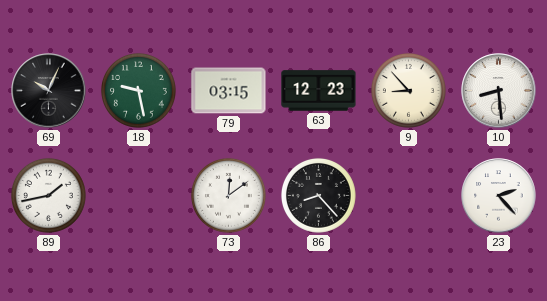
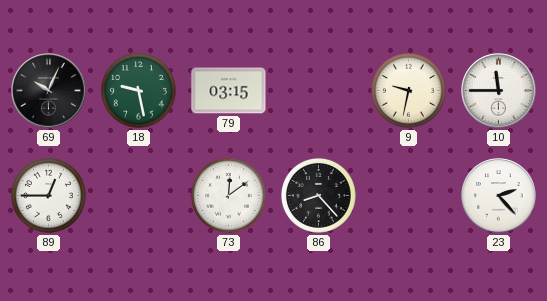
63: 12:23 -> none (319, 91)
9: 8:53 -> 9:32 (408, 90)
10: 8:29 -> 11:45 (499, 91)
89: 1:43 -> 12:45 (48, 195)
